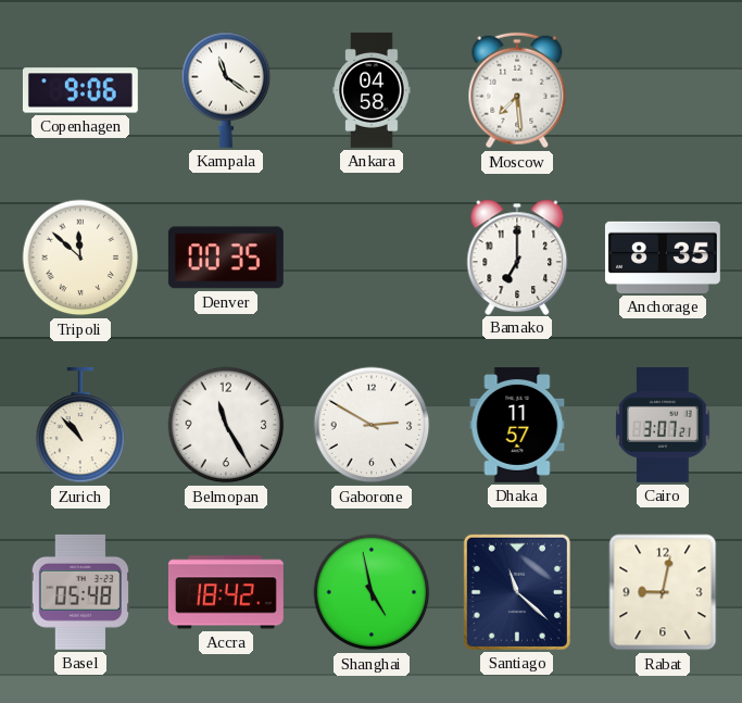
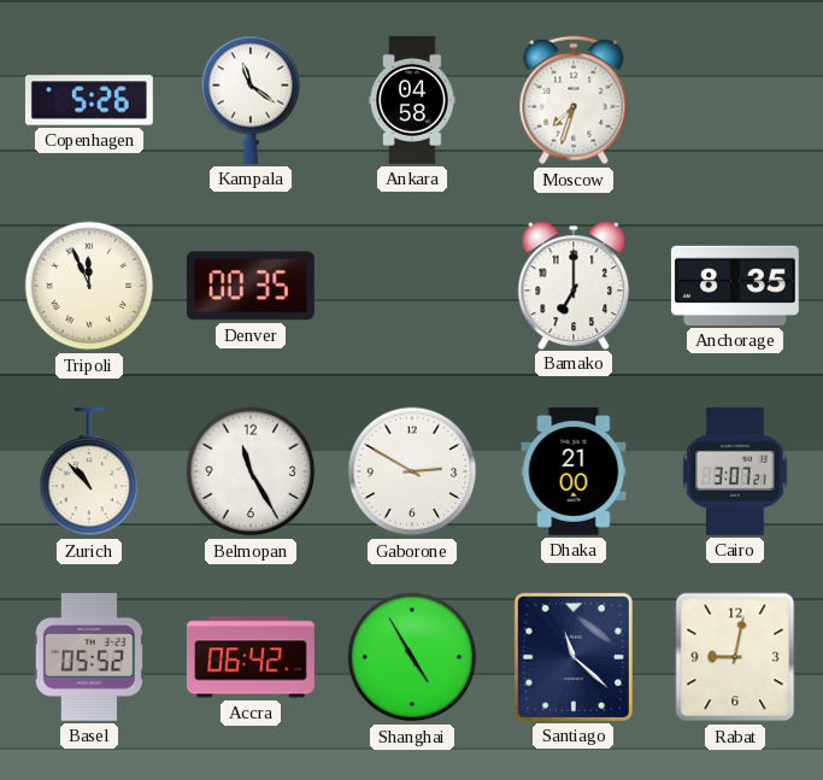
Copenhagen: 9:06 -> 5:26 (89, 100)
Moscow: 7:29 -> 7:33 (574, 100)
Tripoli: 11:52 -> 11:56 (89, 286)
Dhaka: 11:57 -> 21:00 (574, 471)
Basel: 05:48 -> 05:52 (88, 657)
Accra: 18:42 -> 06:42 (251, 657)
Shanghai: 4:58 -> 4:55 (412, 657)
